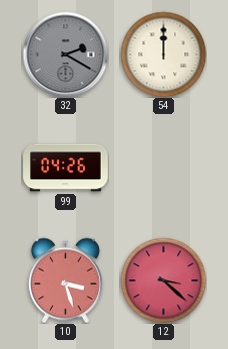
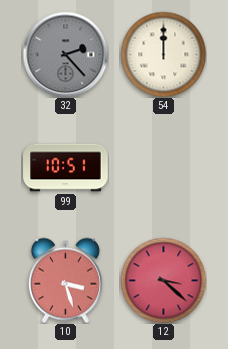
32: 2:20 -> 2:23 (65, 54)
99: 04:26 -> 10:51 (66, 168)
